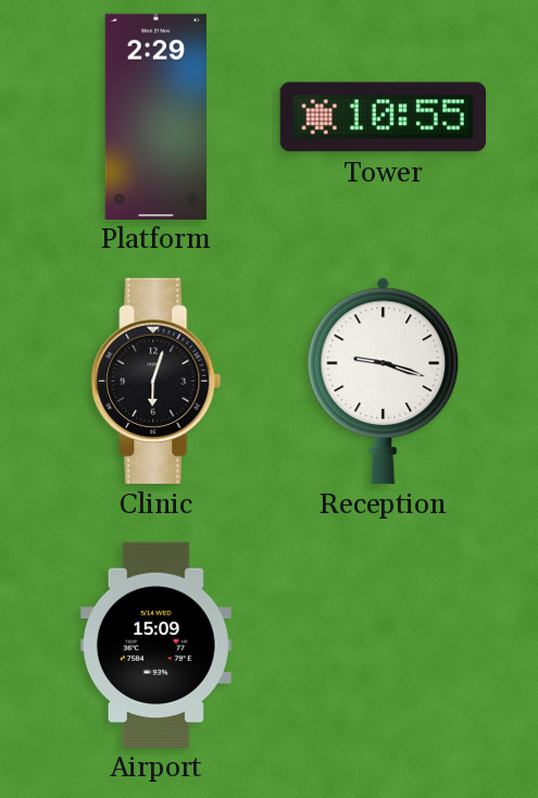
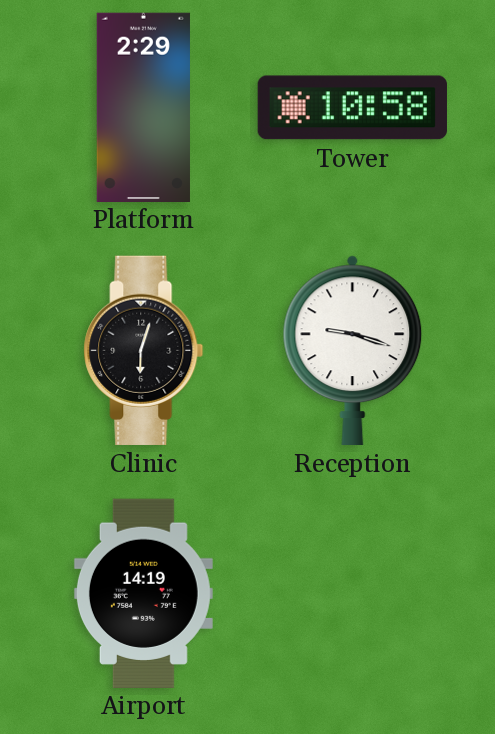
Tower: 10:55 -> 10:58 (352, 108)
Airport: 15:09 -> 14:19 (143, 593)
